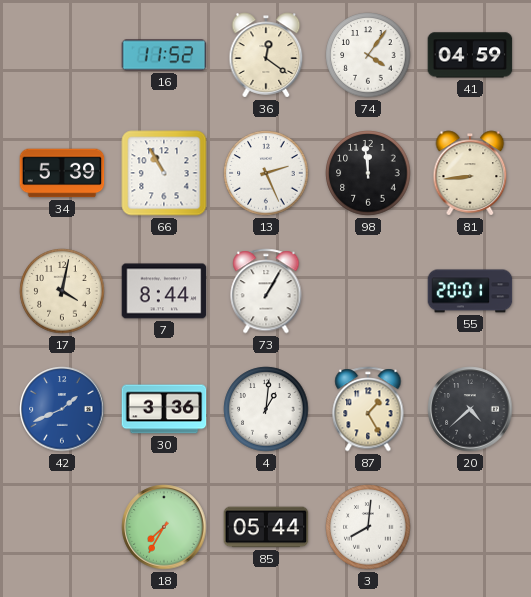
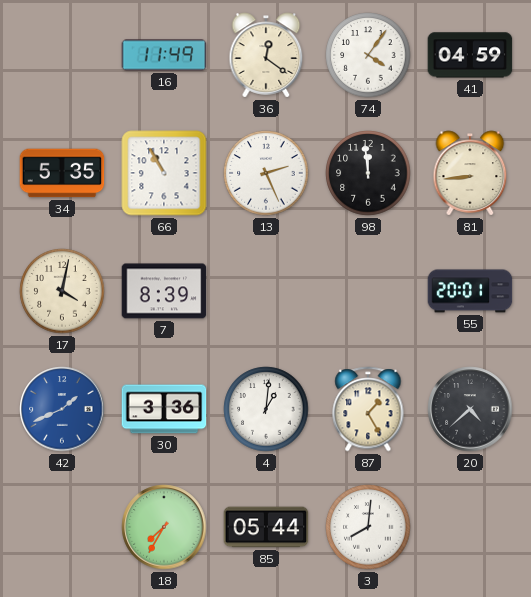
16: 11:52 -> 11:49 (164, 55)
34: 5:39 -> 5:35 (62, 173)
7: 8:44 -> 8:39 (164, 291)
73: 1:05 -> none (266, 291)
